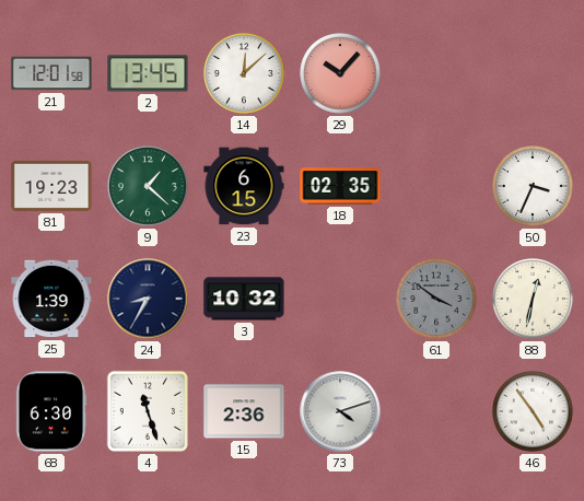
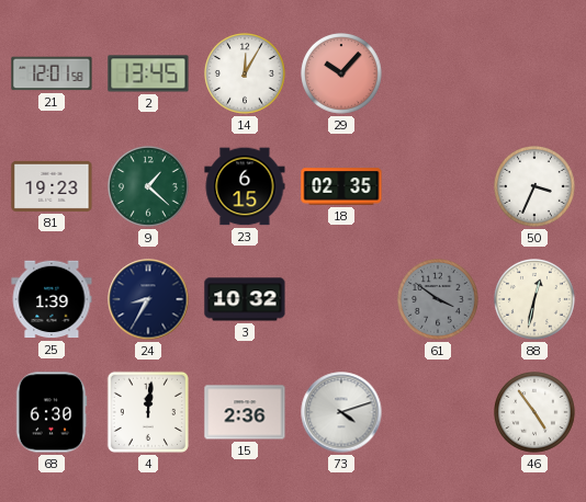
14: 12:08 -> 12:05 (246, 75)
4: 11:27 -> 12:01 (148, 412)
